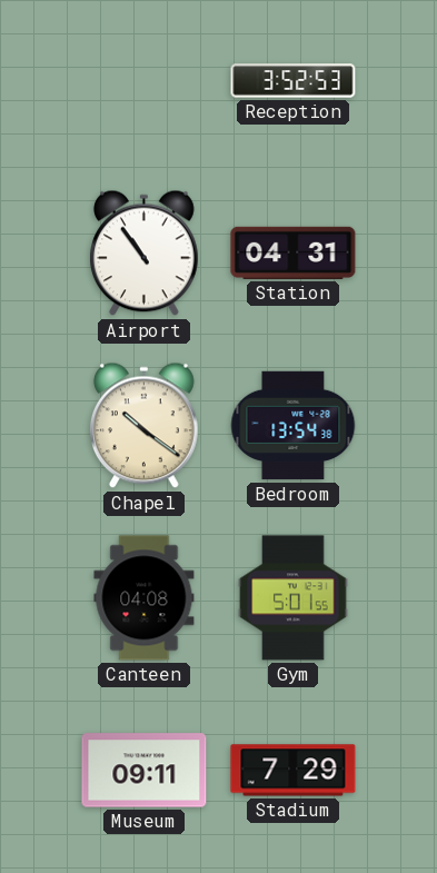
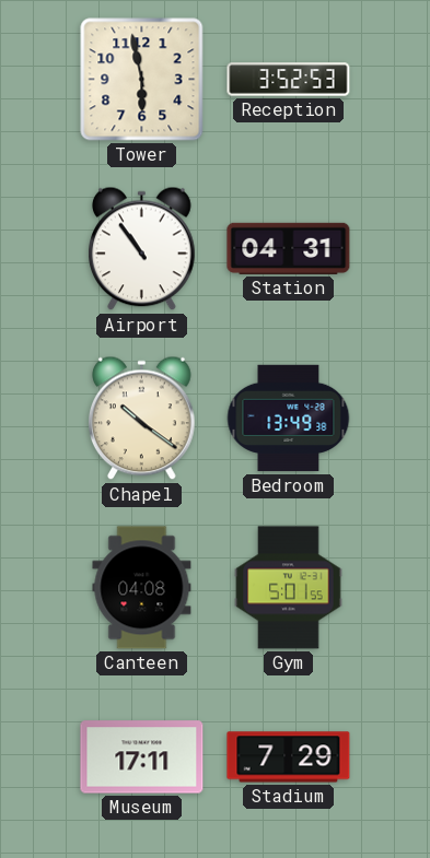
Tower: none -> 5:58 (142, 80)
Bedroom: 13:54 -> 13:49 (289, 419)
Museum: 09:11 -> 17:11 (142, 757)
